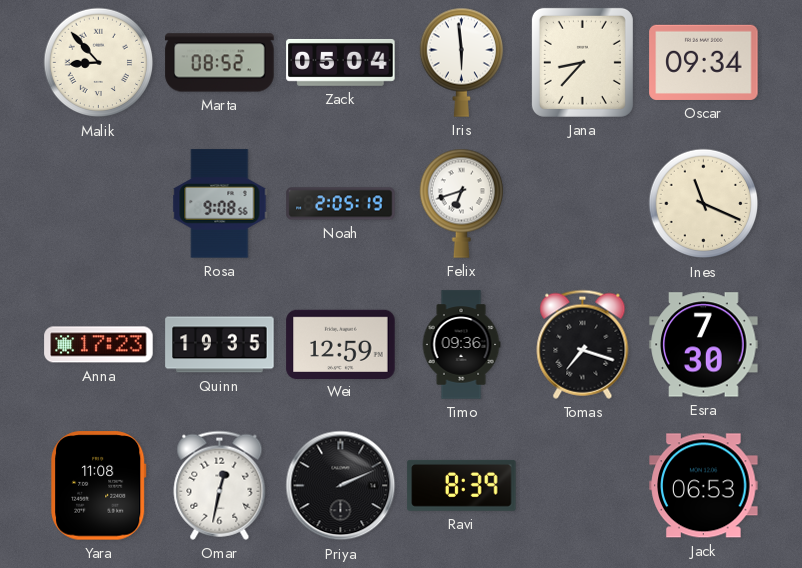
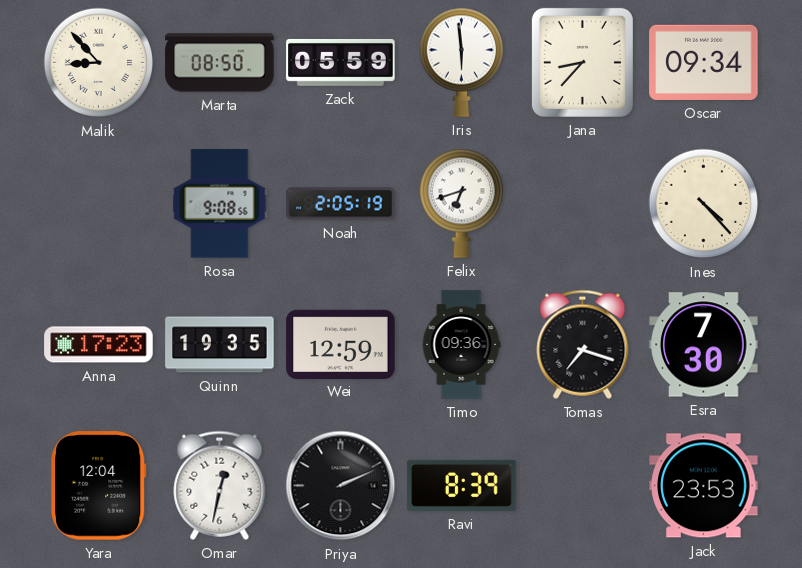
Marta: 08:52 -> 08:50 (220, 63)
Zack: 05:04 -> 05:59 (341, 62)
Ines: 11:19 -> 4:23 (704, 204)
Yara: 11:08 -> 12:04 (99, 486)
Jack: 06:53 -> 23:53 (704, 486)
